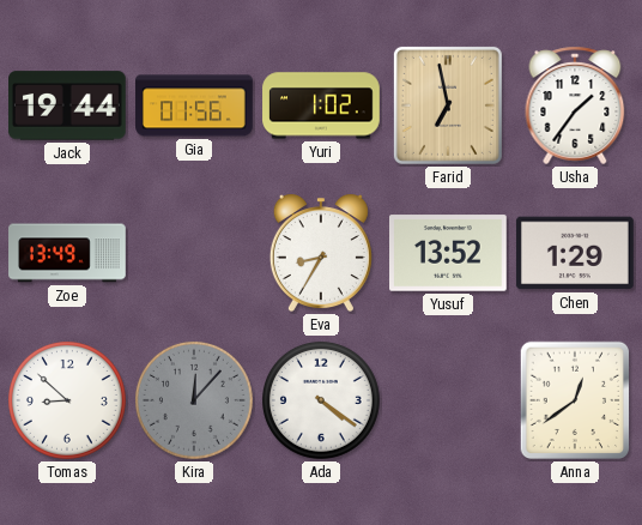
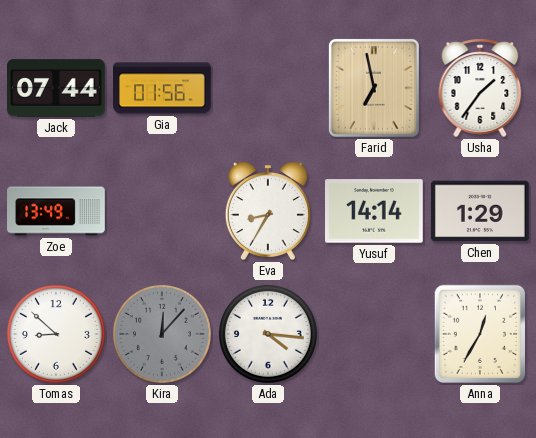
Jack: 19:44 -> 07:44 (57, 88)
Yuri: 1:02 -> none (321, 105)
Yusuf: 13:52 -> 14:14 (375, 211)
Ada: 4:21 -> 4:16 (268, 334)
Anna: 12:39 -> 12:35 (480, 334)
